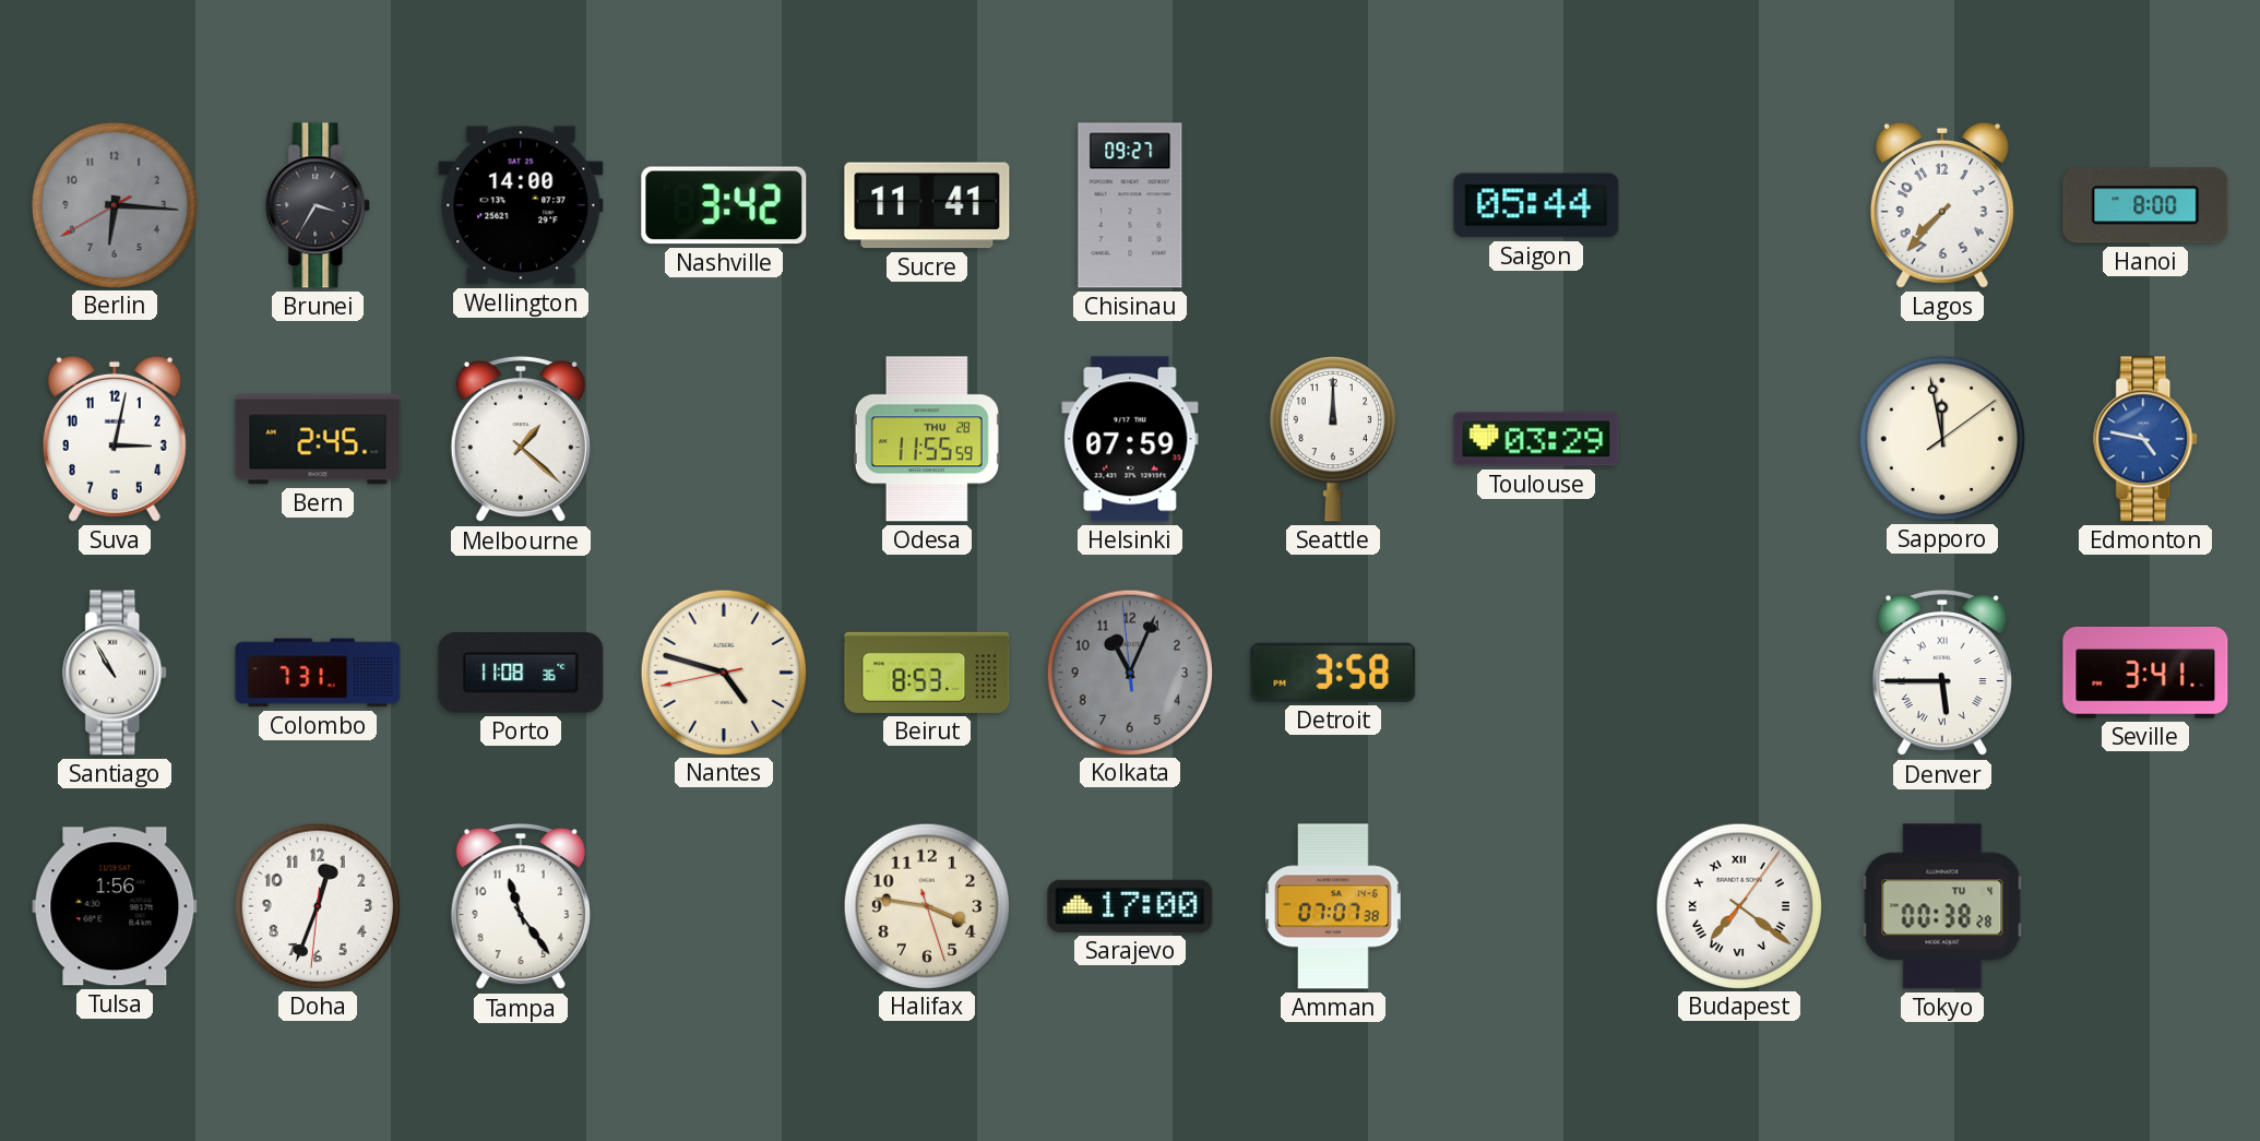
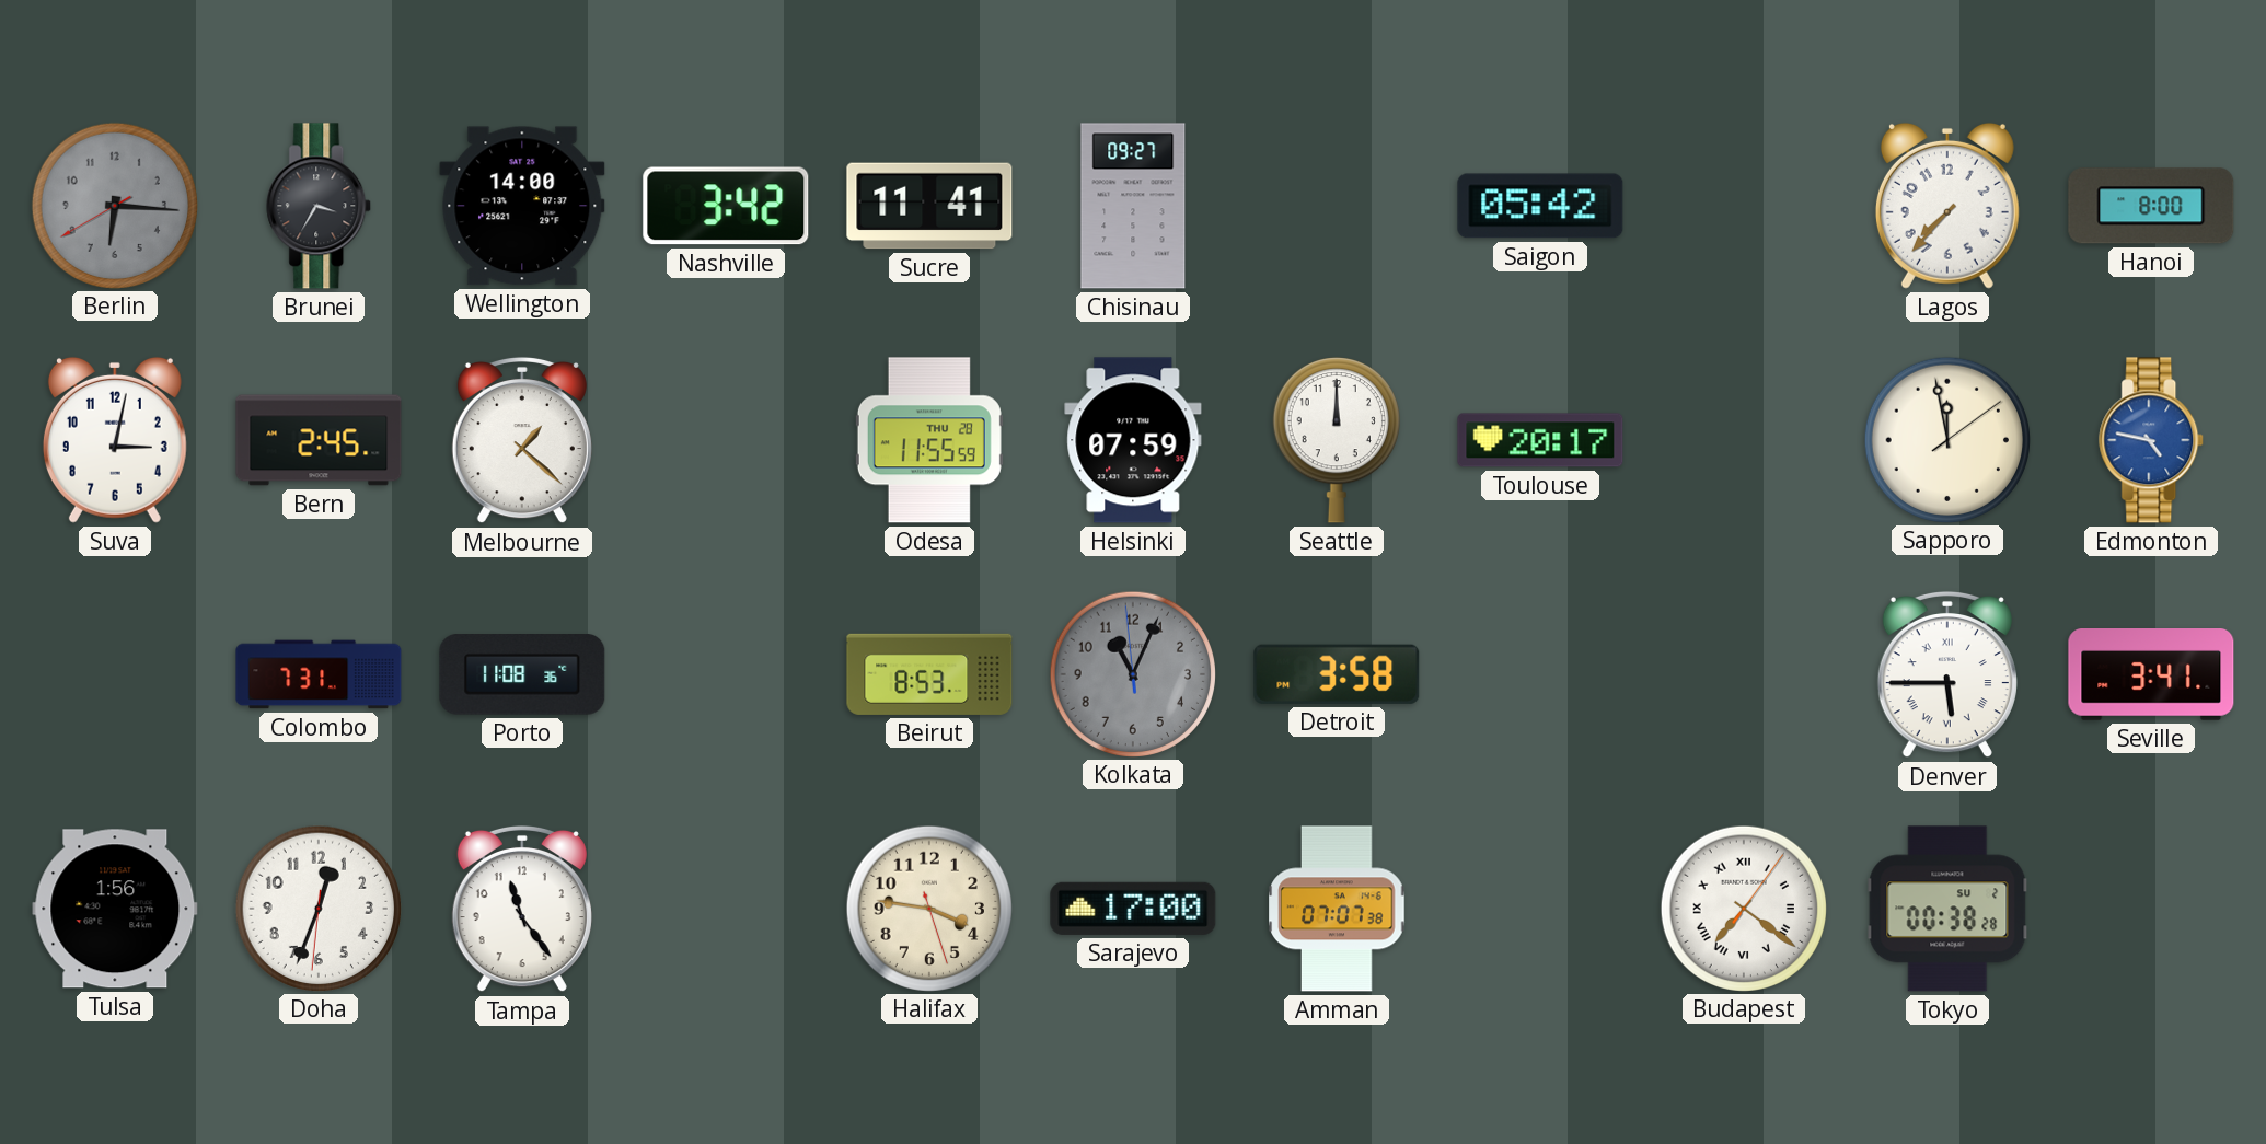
Saigon: 05:44 -> 05:42 (1540, 206)
Toulouse: 03:29 -> 20:17 (1540, 440)
Santiago: 10:55 -> none (116, 673)
Nantes: 4:47 -> none (723, 671)
Tokyo date: TU 4 -> SU 2 (1947, 909)
